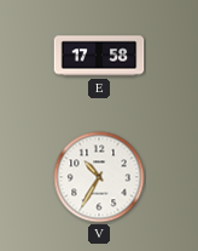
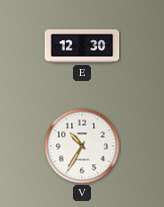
E: 17:58 -> 12:30 (82, 46)
